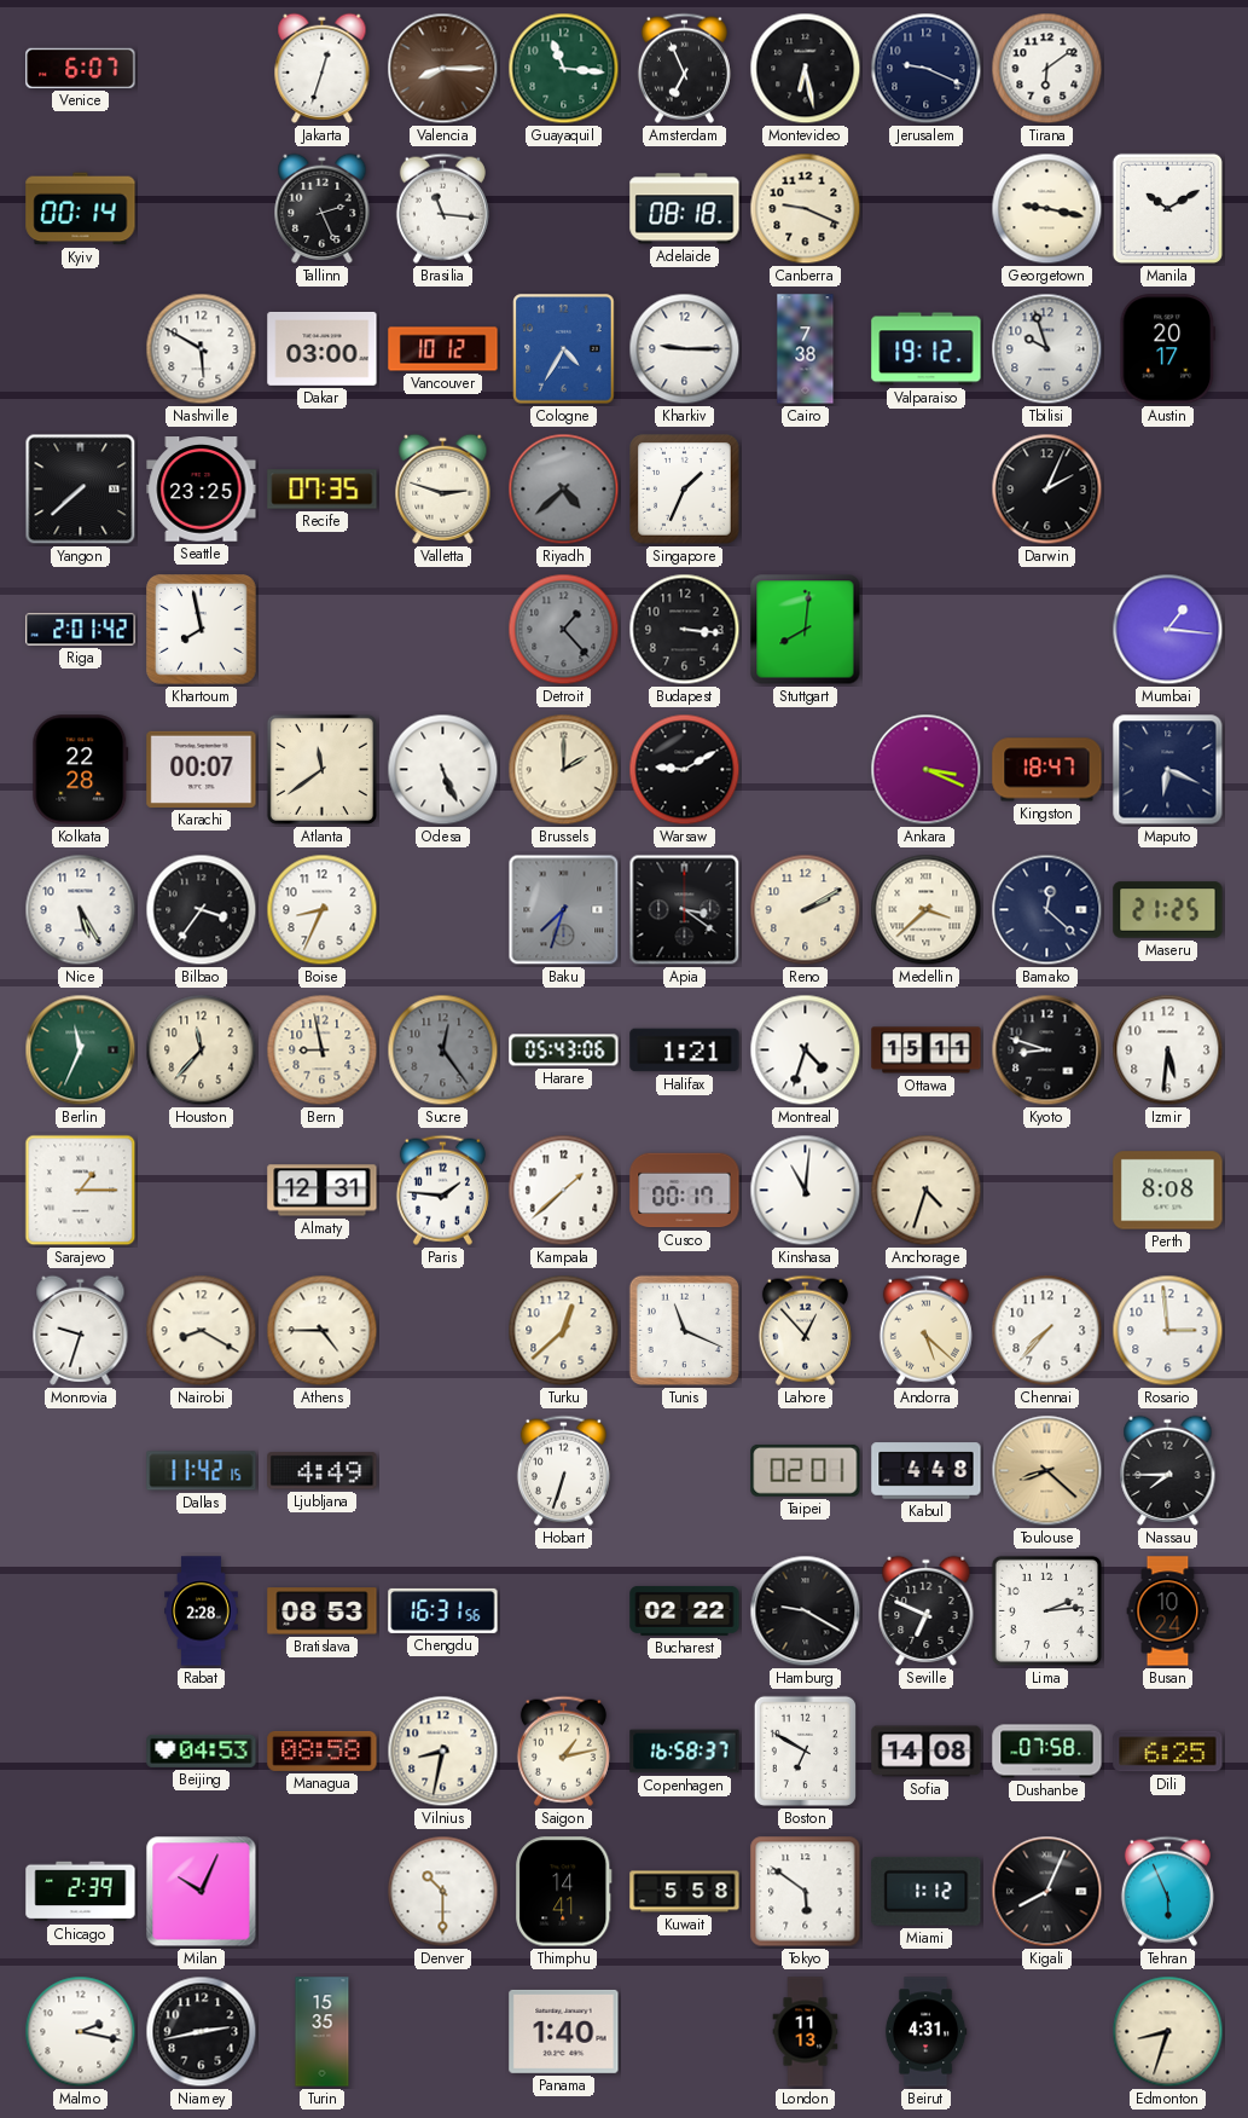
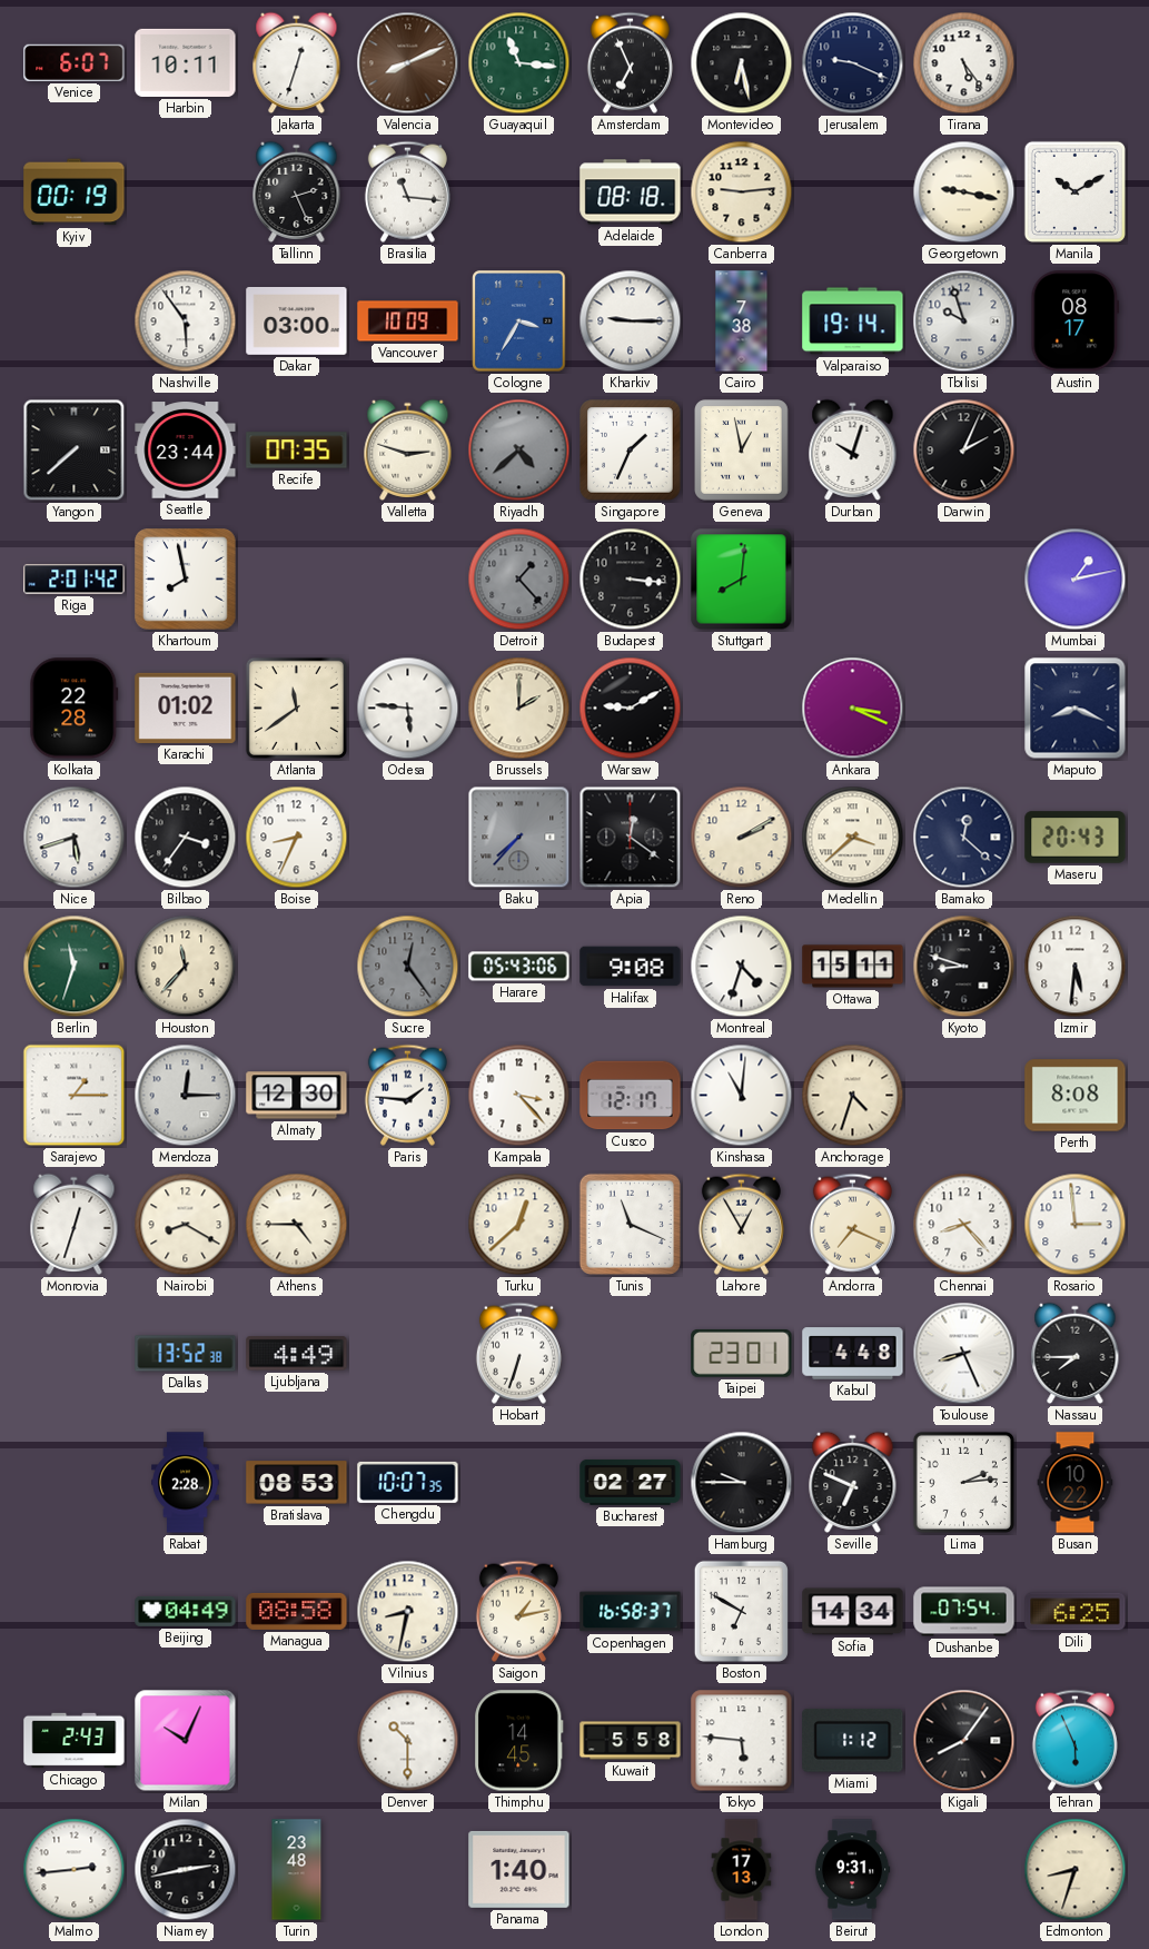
Harbin: none -> 10:11 (186, 62)
Valencia: 8:15 -> 8:11 (408, 63)
Tirana: 6:09 -> 5:24 (964, 63)
Kyiv: 00:14 -> 00:19 (75, 192)
Canberra: 9:19 -> 9:14 (742, 192)
Nashville: 5:50 -> 5:54 (186, 321)
Vancouver: 10:12 -> 10:09 (408, 321)
Cologne: 4:35 -> 3:35 (519, 321)
Valparaiso: 19:12 -> 19:14 (853, 321)
Austin: 20:17 -> 08:17 (1076, 321)
Seattle: 23:25 -> 23:44 (186, 451)
Geneva: none -> 12:58 (742, 451)
Durban: none -> 10:03 (853, 449)
Mumbai: 1:16 -> 1:13 (1076, 580)
Karachi: 00:07 -> 01:02 (186, 708)
Odesa: 5:26 -> 5:46 (408, 709)
Kingston: 18:47 -> none (1047, 770)
Maputo: 6:19 -> 8:19 (1076, 709)
Nice: 5:25 -> 5:42 (75, 838)
Baku: 7:33 -> 7:37 (519, 838)
Apia: 3:21 -> 12:21 (631, 838)
Maseru: 21:25 -> 20:43 (1076, 838)
Berlin: 11:34 -> 11:33 (75, 967)
Bern: 8:58 -> none (323, 1051)
Halifax: 1:21 -> 9:08 (631, 967)
Mendoza: none -> 12:15 (186, 1096)
Almaty: 12:31 -> 12:30 (297, 1096)
Kampala: 1:38 -> 3:23 (519, 1096)
Cusco: 00:17 -> 12:17 (631, 1096)
Monrovia: 9:33 -> 12:33 (75, 1224)
Lahore: 12:53 -> 12:55 (741, 1224)
Andorra: 5:22 -> 7:19 (852, 1224)
Chennai: 7:37 -> 8:23 (964, 1225)
Dallas: 11:42 -> 13:52 (186, 1354)
Taipei: 02:01 -> 23:01 (742, 1354)
Toulouse: 8:22 -> 8:26 (964, 1354)
Toulouse dial: champagne -> white (964, 1354)
Chengdu: 16:31 -> 10:07 (408, 1482)
Bucharest: 02:22 -> 02:27 (631, 1483)
Hamburg: 9:20 -> 9:45 (742, 1483)
Busan: 10:24 -> 10:22 (1076, 1483)
Beijing: 04:53 -> 04:49 (186, 1611)
Sofia: 14:08 -> 14:34 (853, 1612)
Dushanbe: 07:58 -> 07:54 (964, 1612)
Chicago: 2:39 -> 2:43 (75, 1741)
Thimphu: 14:41 -> 14:45 (519, 1741)
Tokyo: 5:51 -> 5:46 (742, 1741)
Kigali: 8:04 -> 8:06 (964, 1741)
Malmo: 2:17 -> 2:44 (75, 1870)
Turin: 15:35 -> 23:48 (297, 1870)
London: 11:13 -> 17:13 (742, 1870)
Beirut: 4:31 -> 9:31 (852, 1870)
